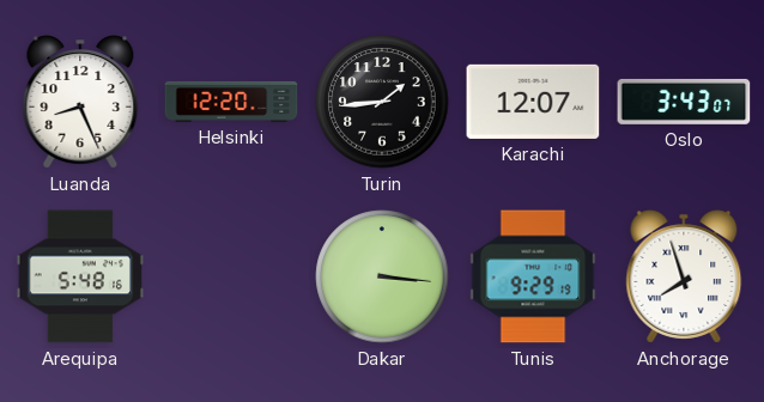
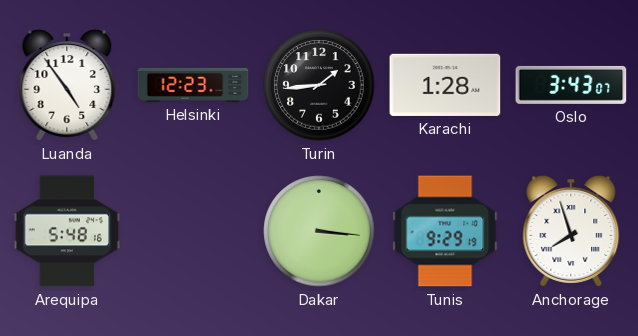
Luanda: 8:26 -> 4:54 (67, 85)
Helsinki: 12:20 -> 12:23 (193, 85)
Karachi: 12:07 -> 1:28 (445, 85)
